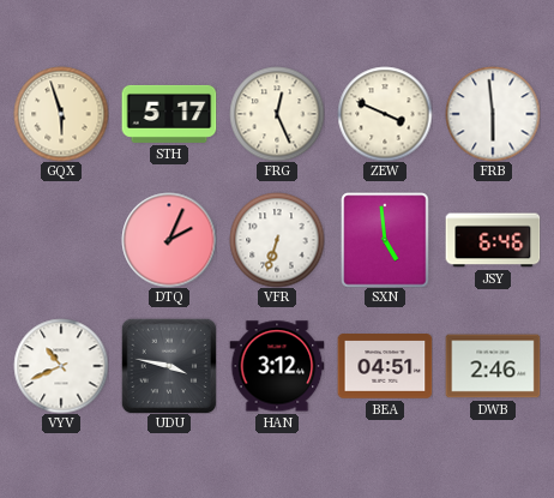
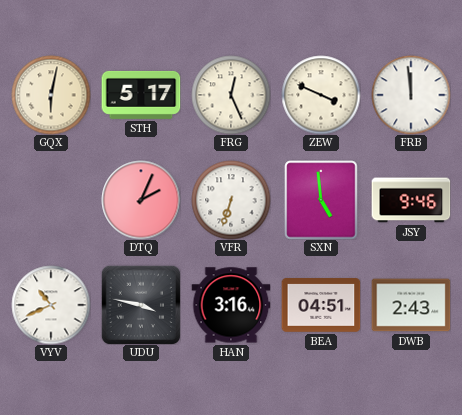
GQX: 5:57 -> 6:02 (51, 95)
FRB: 5:59 -> 11:59 (411, 95)
JSY: 6:46 -> 9:46 (411, 200)
HAN: 3:12 -> 3:16 (231, 305)
DWB: 2:46 -> 2:43 (411, 305)
